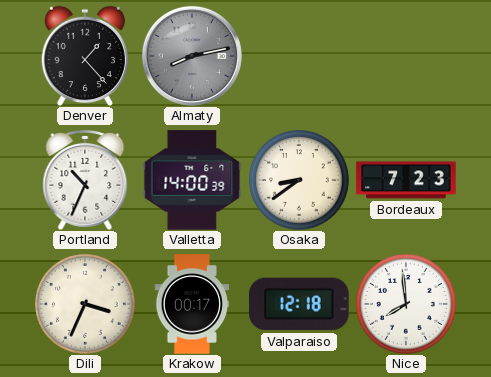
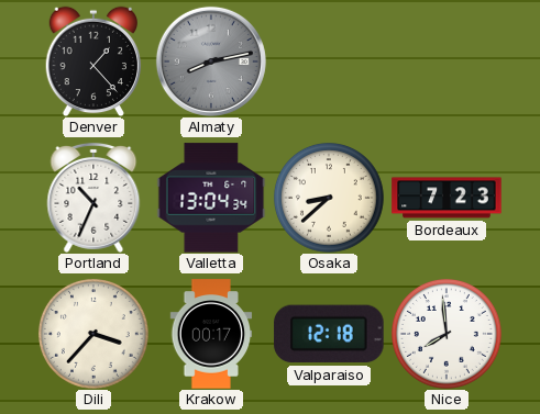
Valletta: 14:00 -> 13:04 (211, 198)
Osaka: 8:39 -> 8:38 (330, 199)
Dili: 3:34 -> 3:37 (95, 335)
